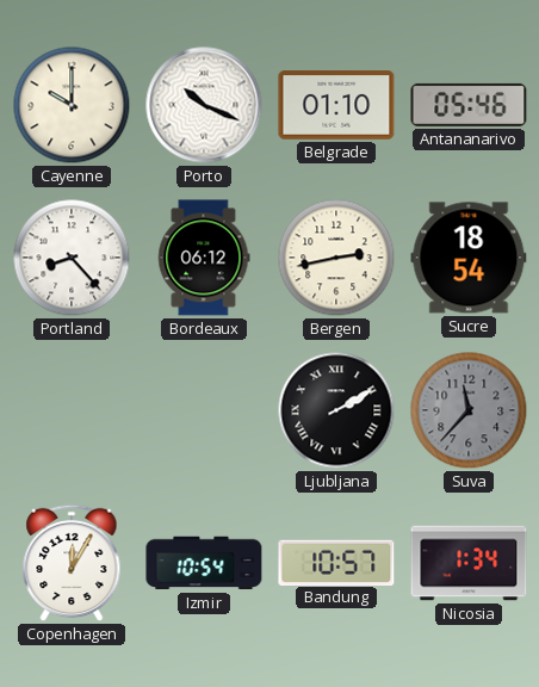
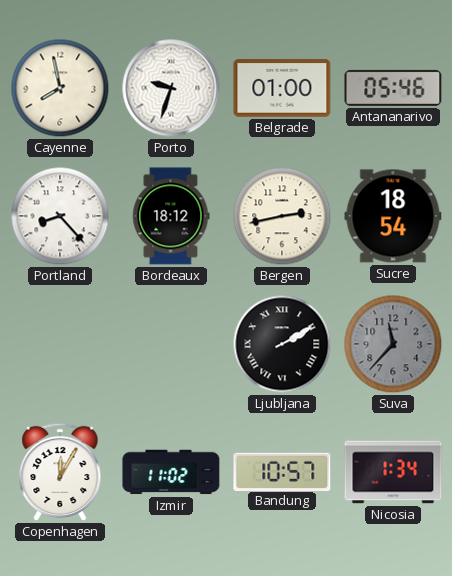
Cayenne: 10:00 -> 7:58 (60, 88)
Porto: 10:19 -> 9:33 (171, 88)
Belgrade: 01:10 -> 01:00 (282, 88)
Bordeaux: 06:12 -> 18:12 (171, 216)
Izmir: 10:54 -> 11:02 (171, 472)
